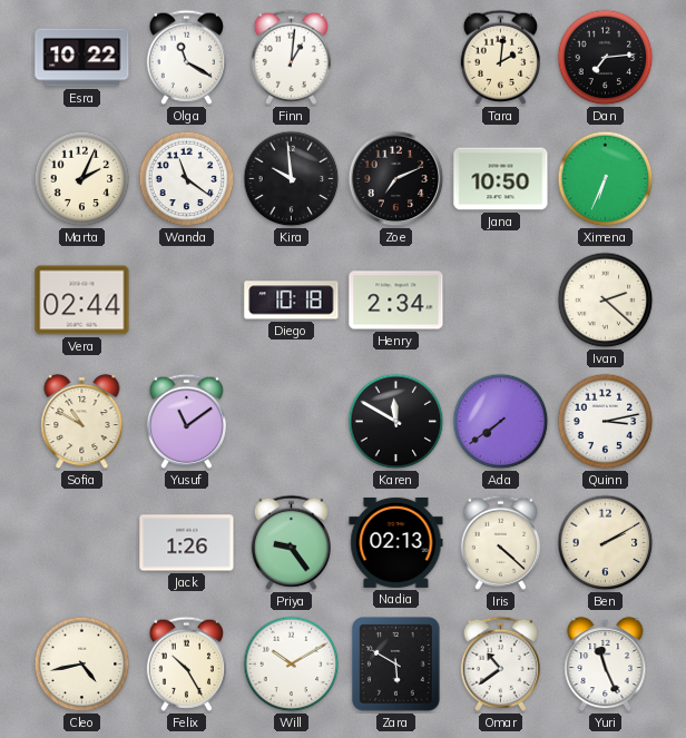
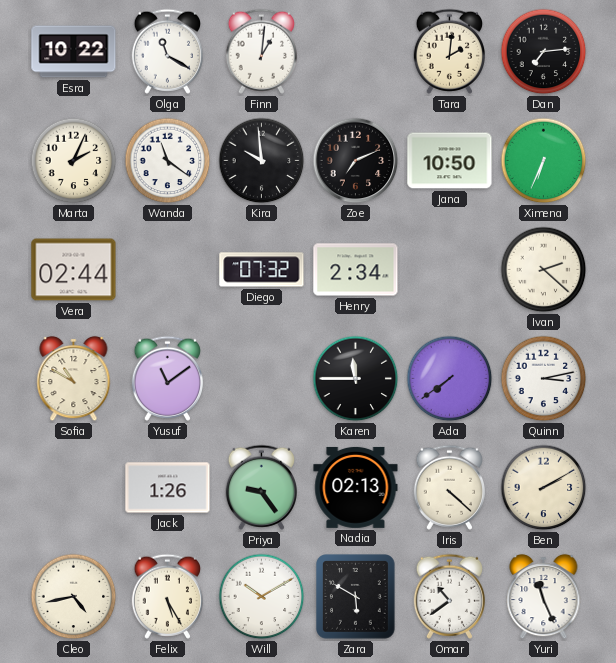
Diego: 10:18 -> 07:32 (262, 270)
Karen: 11:50 -> 11:45 (356, 379)
Felix: 10:25 -> 5:25 (167, 596)
